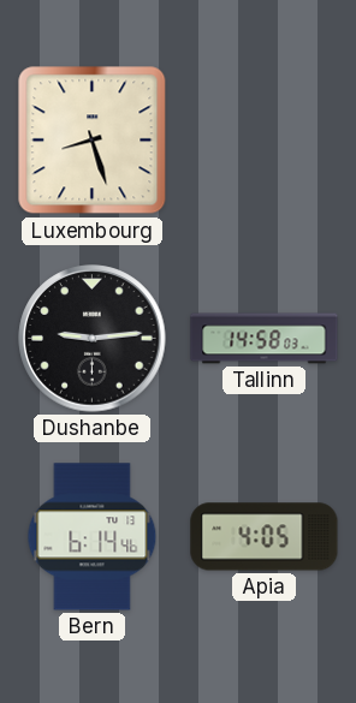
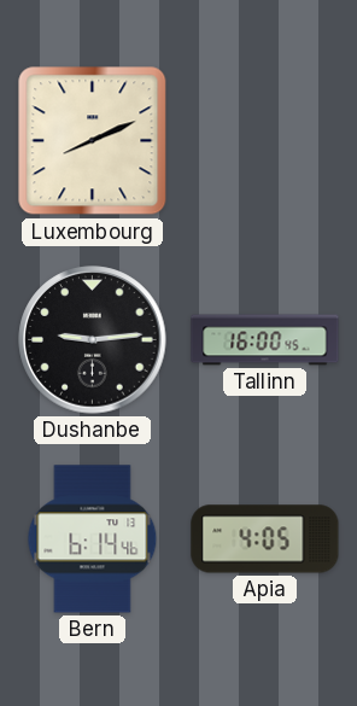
Luxembourg: 8:27 -> 8:11 (93, 141)
Tallinn: 14:58 -> 16:00 (265, 340)
